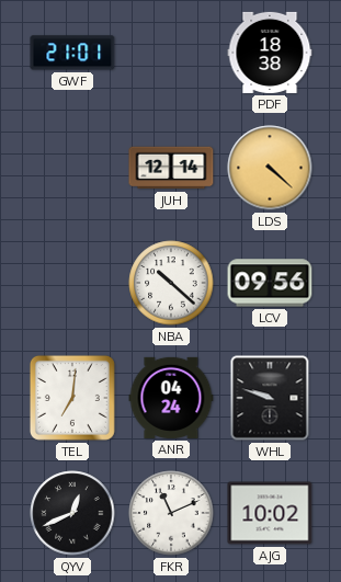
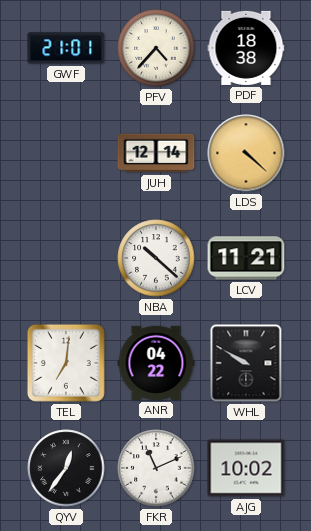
PFV: none -> 4:37 (156, 48)
LCV: 09:56 -> 11:21 (246, 258)
ANR: 04:24 -> 04:22 (156, 363)
WHL: 9:48 -> 9:50 (246, 363)
QYV: 12:41 -> 12:36 (66, 468)
